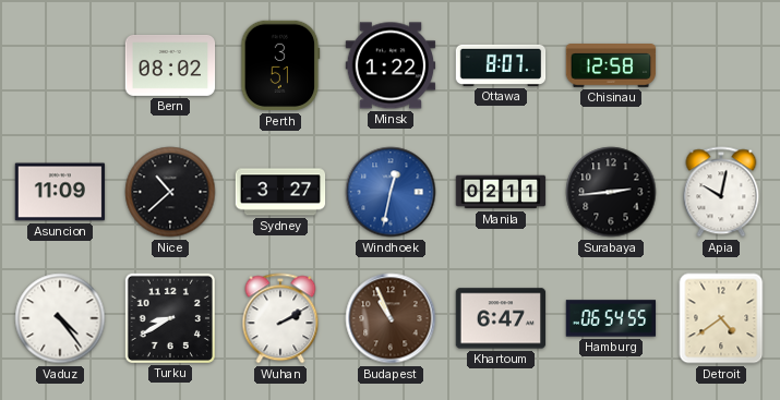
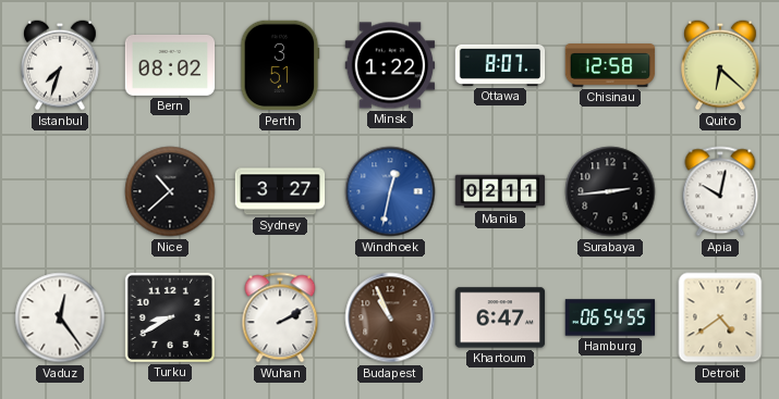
Istanbul: none -> 7:33 (61, 65)
Quito: none -> 6:22 (721, 65)
Asuncion: 11:09 -> none (60, 192)
Vaduz: 4:24 -> 12:24 (60, 317)
